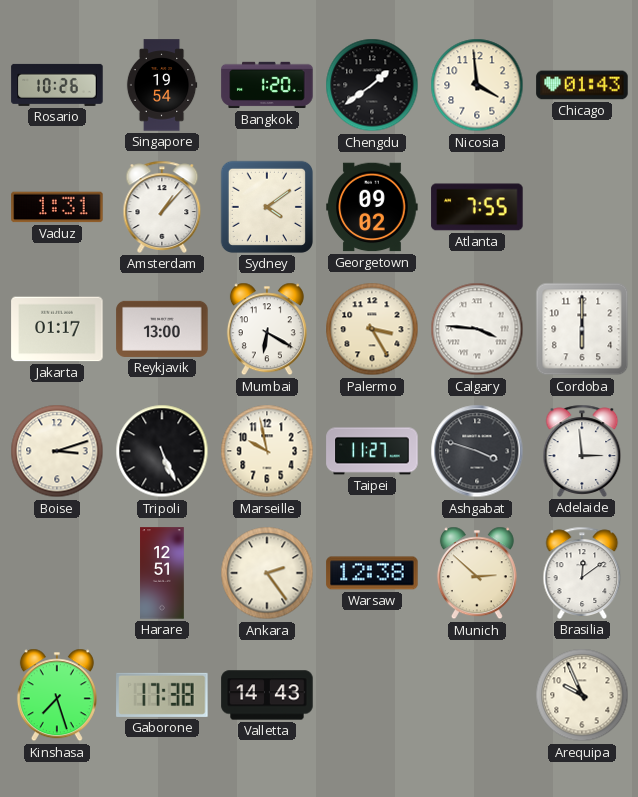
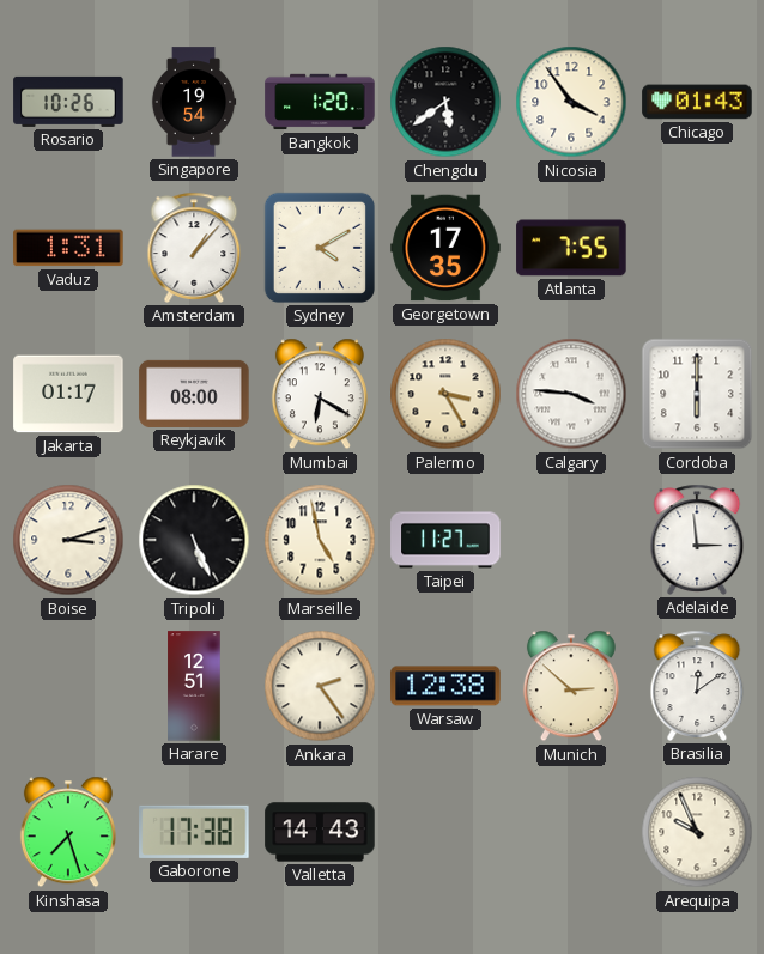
Chengdu: 1:39 -> 5:39 (445, 102)
Nicosia: 3:59 -> 3:54 (571, 102)
Sydney: 4:09 -> 4:10 (320, 248)
Georgetown: 09:02 -> 17:35 (445, 248)
Reykjavik: 13:00 -> 08:00 (194, 394)
Marseille: 9:58 -> 4:58 (320, 540)
Ashgabat: 3:48 -> none (477, 451)
